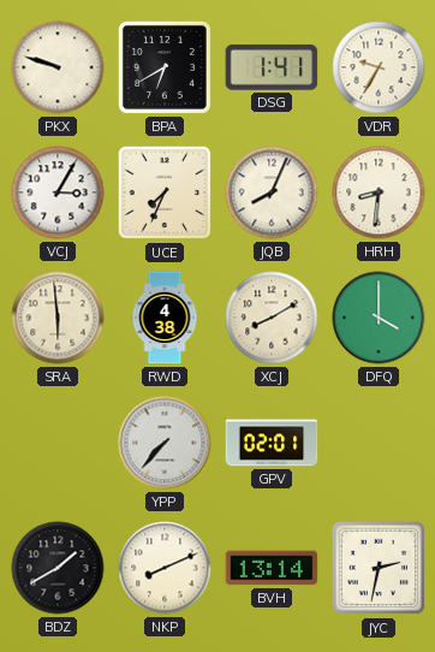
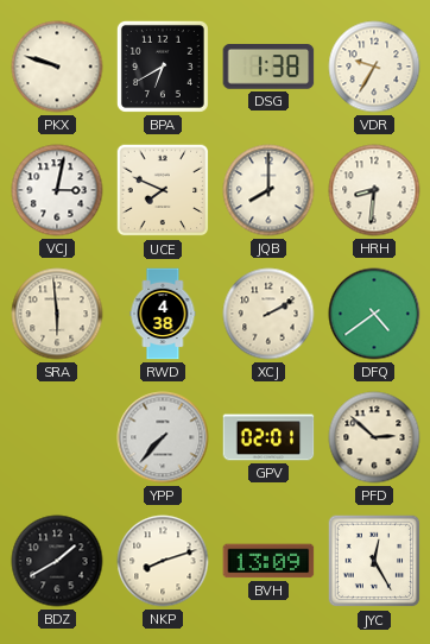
DSG: 1:41 -> 1:38 (268, 67)
VCJ: 3:05 -> 3:02 (57, 190)
UCE: 7:34 -> 7:49 (163, 190)
JQB: 8:04 -> 8:00 (268, 190)
XCJ: 8:10 -> 2:10 (268, 314)
DFQ: 4:00 -> 4:39 (374, 314)
PFD: none -> 2:52 (374, 437)
NKP: 8:11 -> 8:12 (163, 561)
BVH: 13:14 -> 13:09 (268, 561)
JYC: 2:32 -> 12:25 (374, 561)
